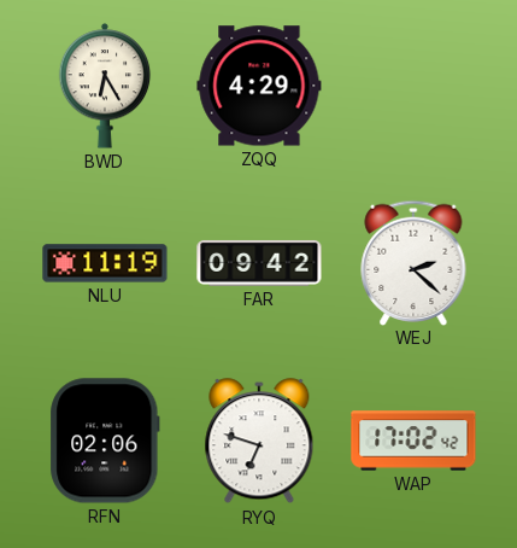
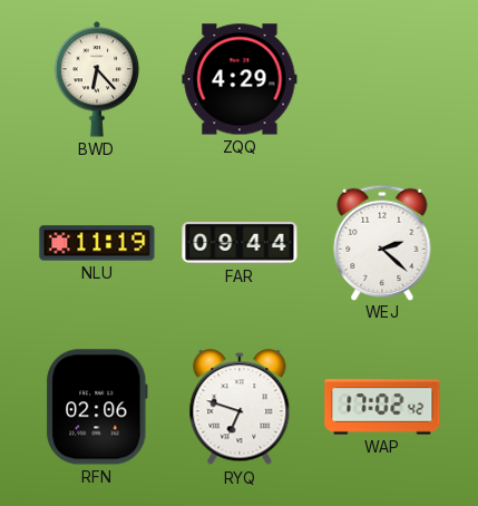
BWD: 6:25 -> 6:23 (97, 79)
FAR: 09:42 -> 09:44 (240, 243)
